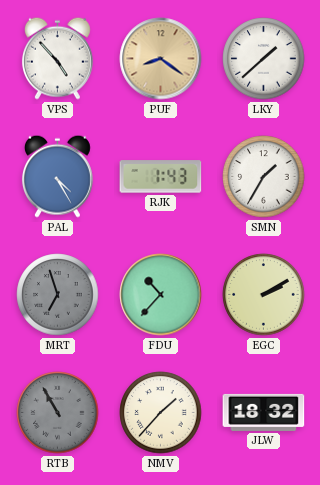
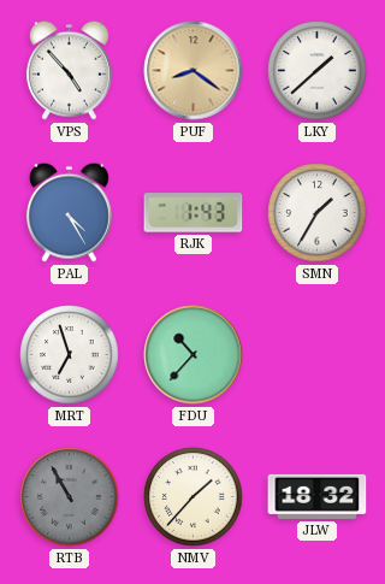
MRT dial: grey -> white (70, 355)
EGC: 2:10 -> none (264, 295)
